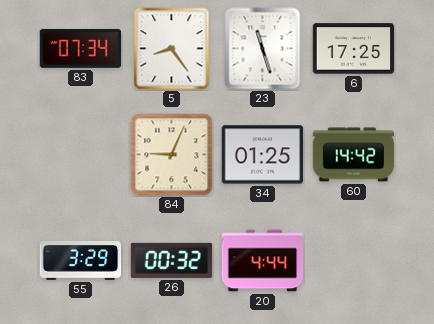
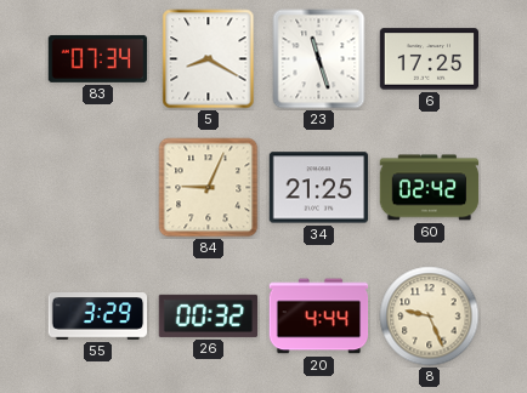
5: 8:24 -> 8:20 (209, 59)
34: 01:25 -> 21:25 (319, 188)
60: 14:42 -> 02:42 (430, 188)
8: none -> 9:26 (430, 317)
